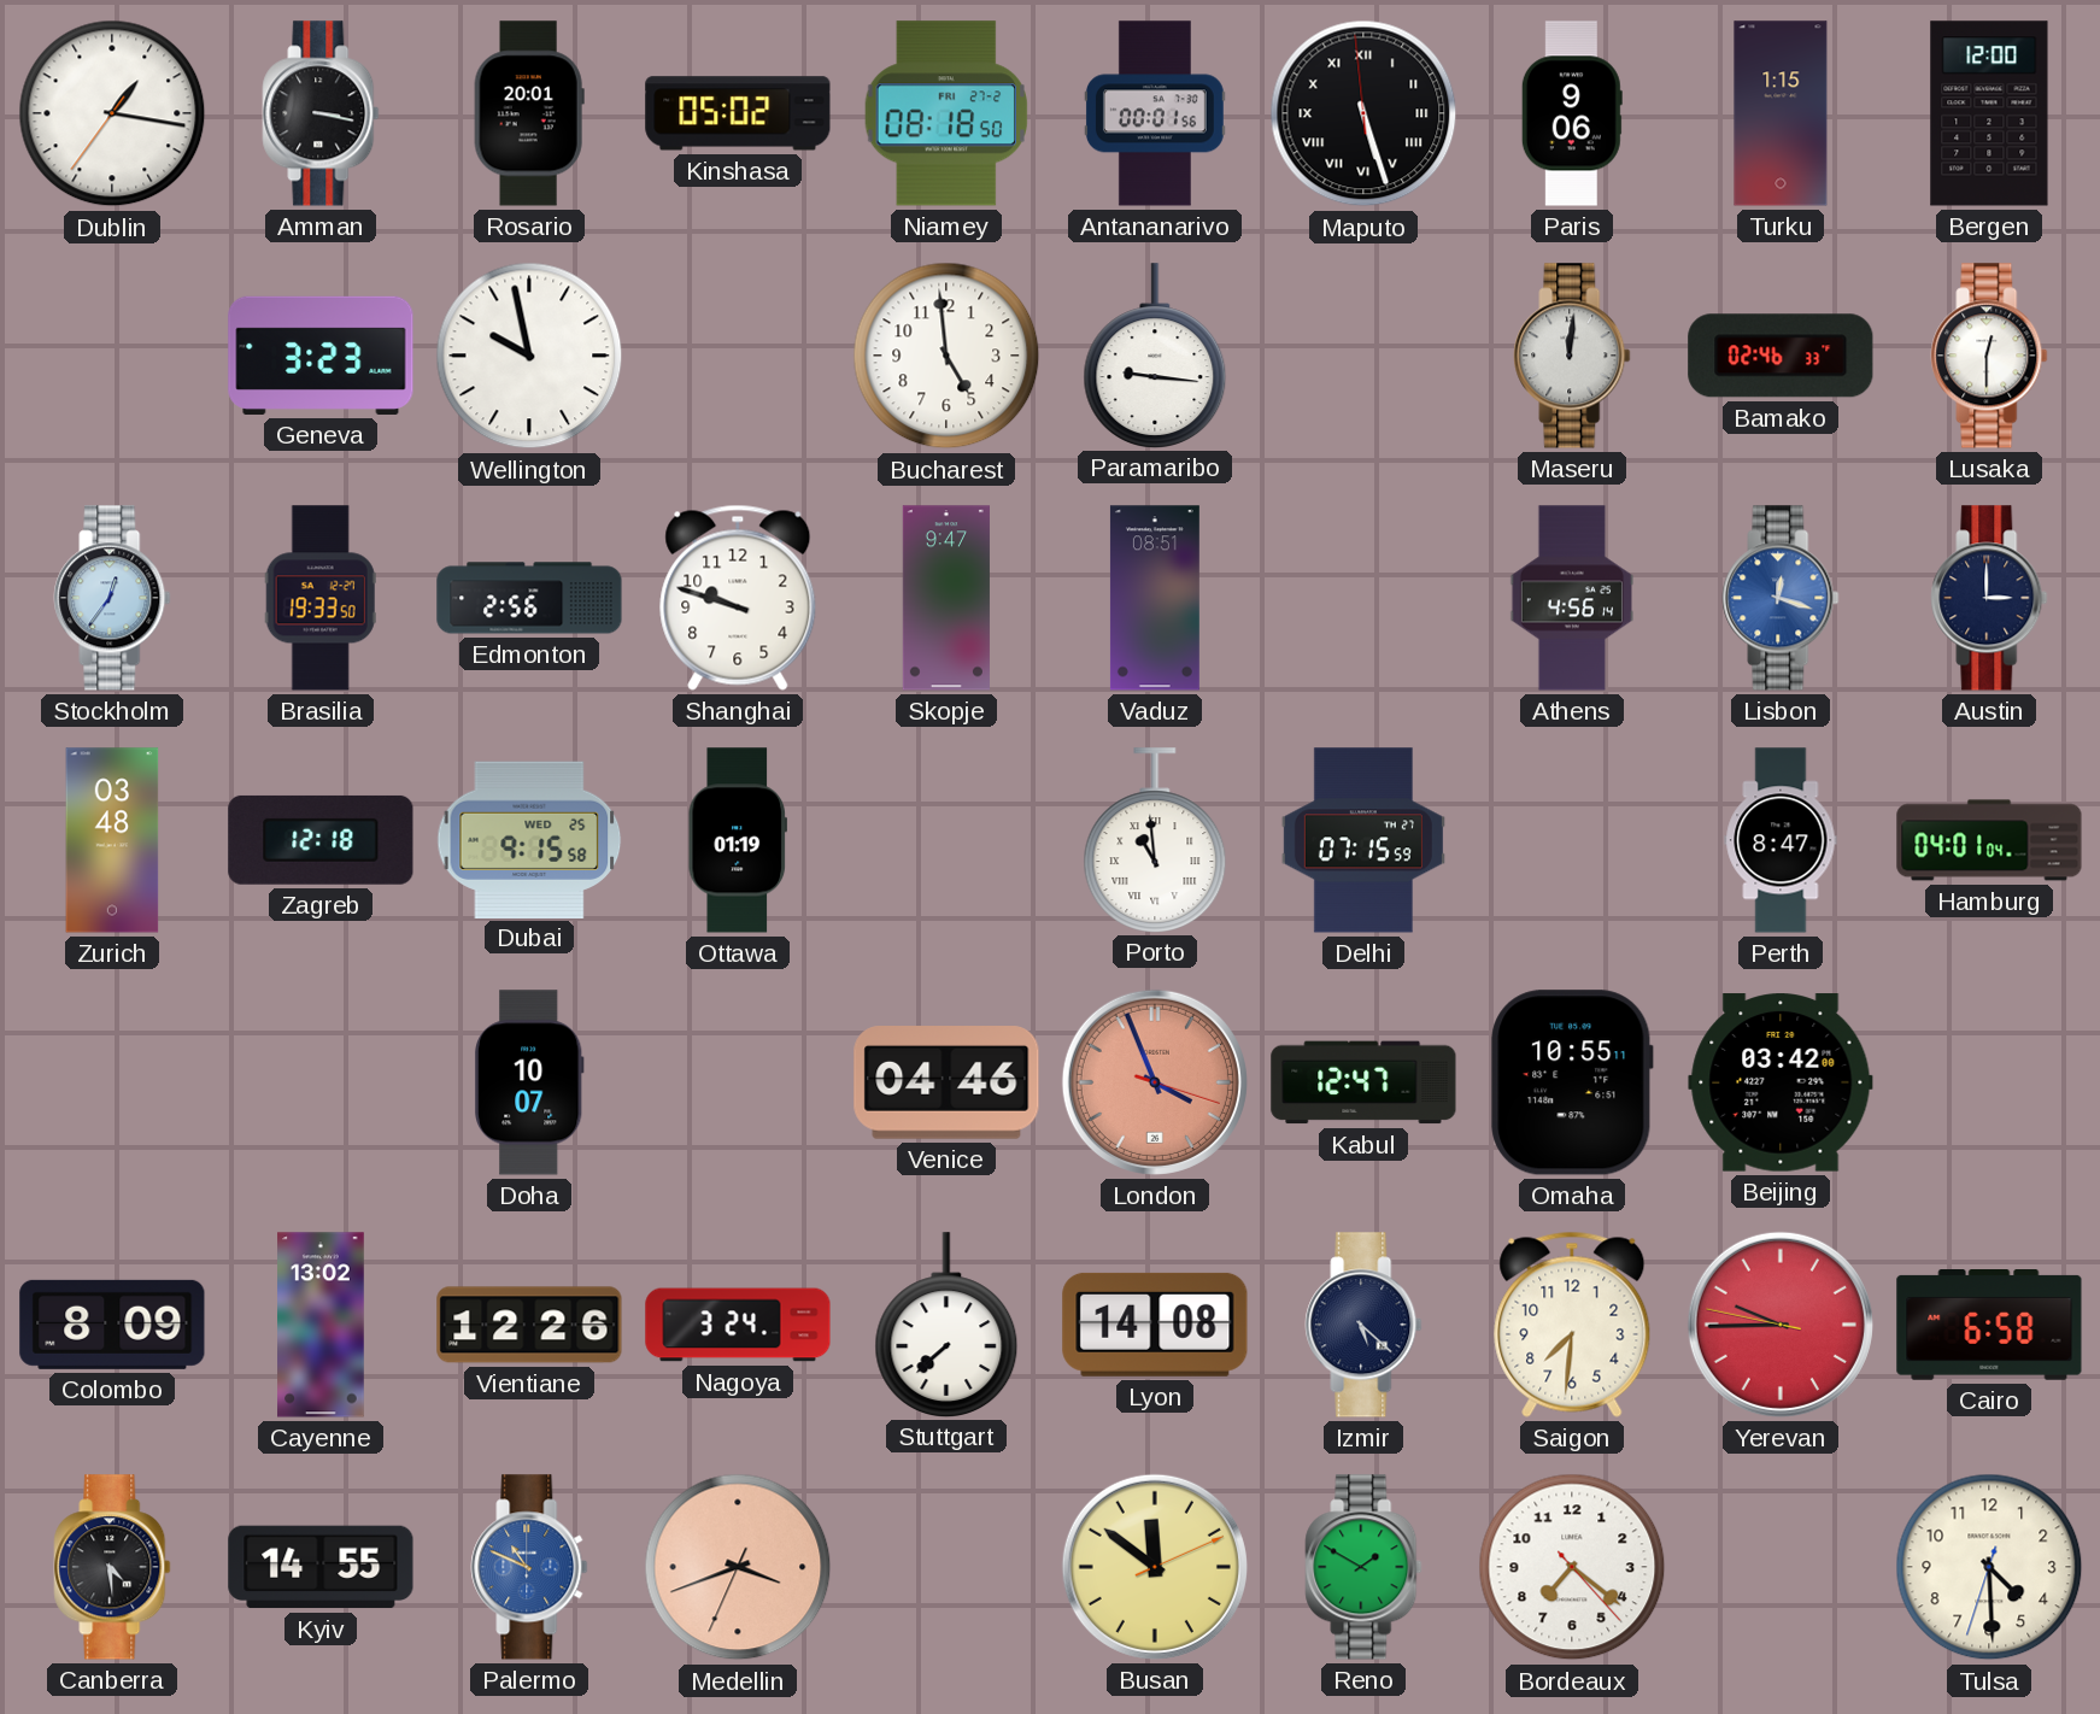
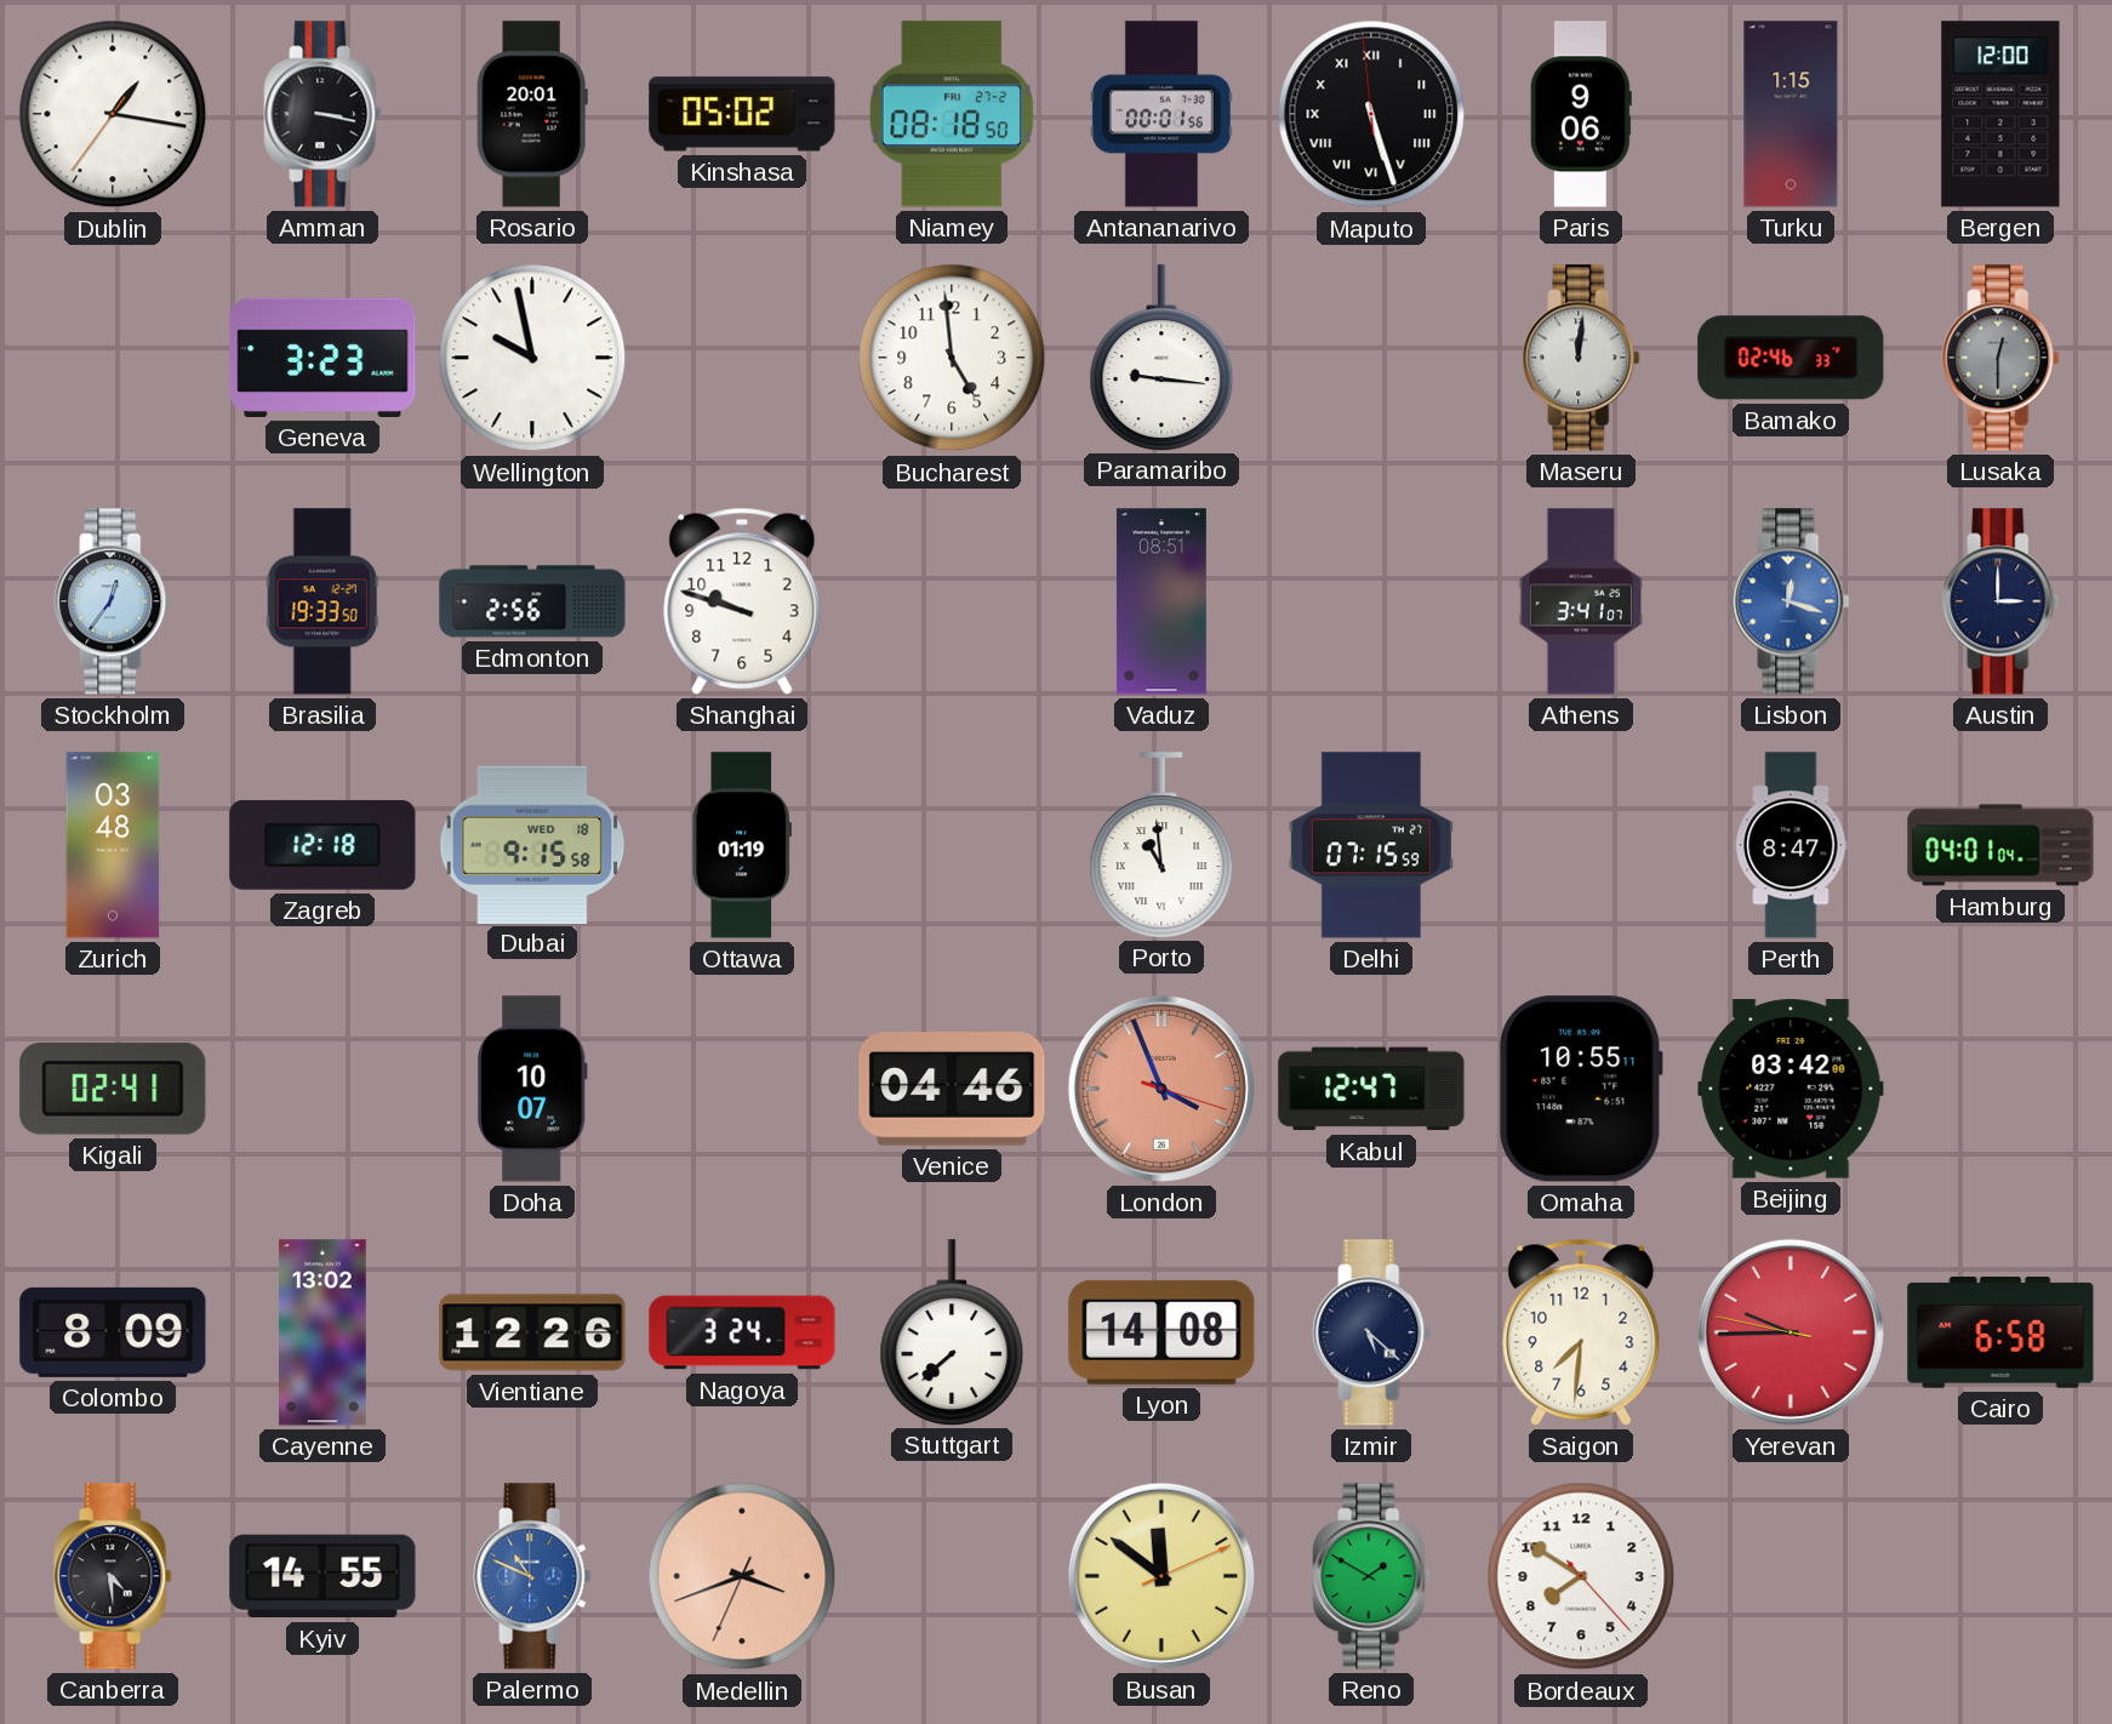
Lusaka dial: white -> grey (2000, 358)
Skopje: 9:47 -> none (946, 598)
Athens: 4:56 -> 3:41 (1580, 601)
Dubai date: WED 25 -> WED 18 (532, 844)
Kigali: none -> 02:41 (113, 1089)
Bordeaux: 7:21 -> 7:50 (1581, 1576)
Tulsa: 4:29 -> none (1989, 1567)
